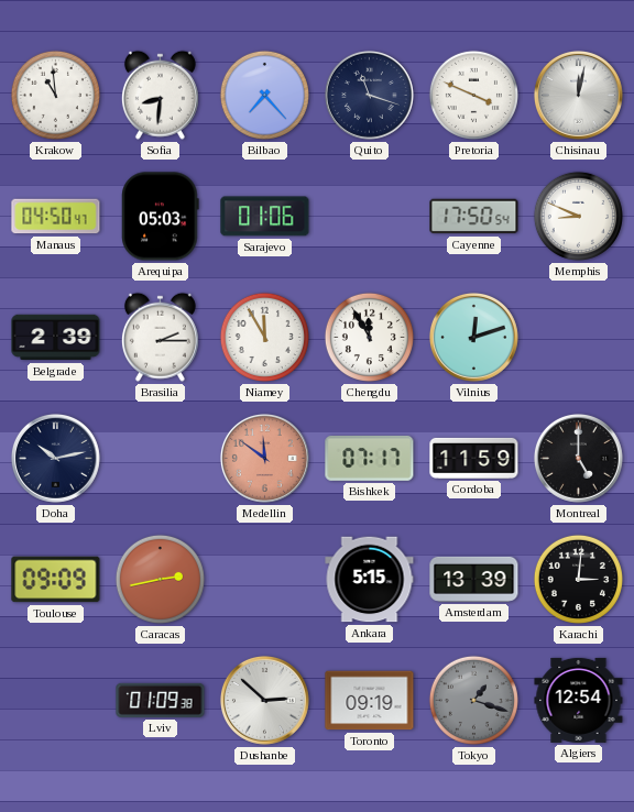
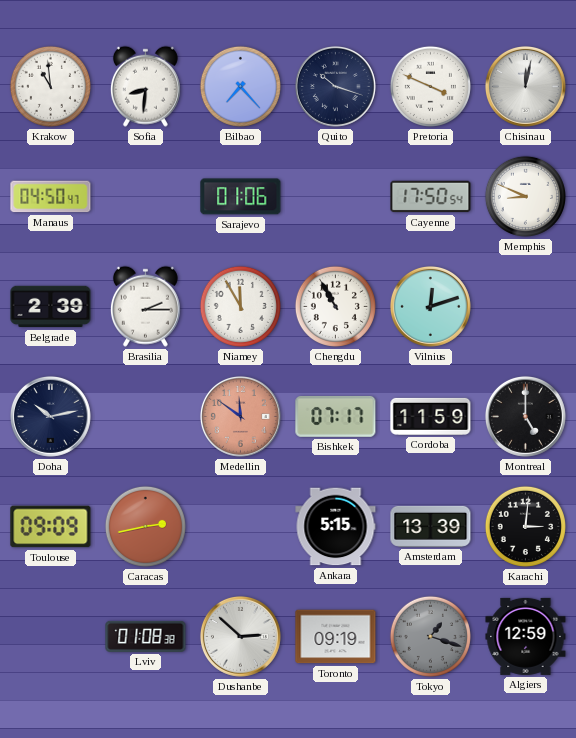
Quito: 11:18 -> 10:18 (335, 86)
Arequipa: 05:03 -> none (161, 217)
Chengdu: 11:55 -> 10:55 (335, 306)
Lviv: 01:09 -> 01:08 (146, 636)
Algiers: 12:54 -> 12:59 (526, 636)
